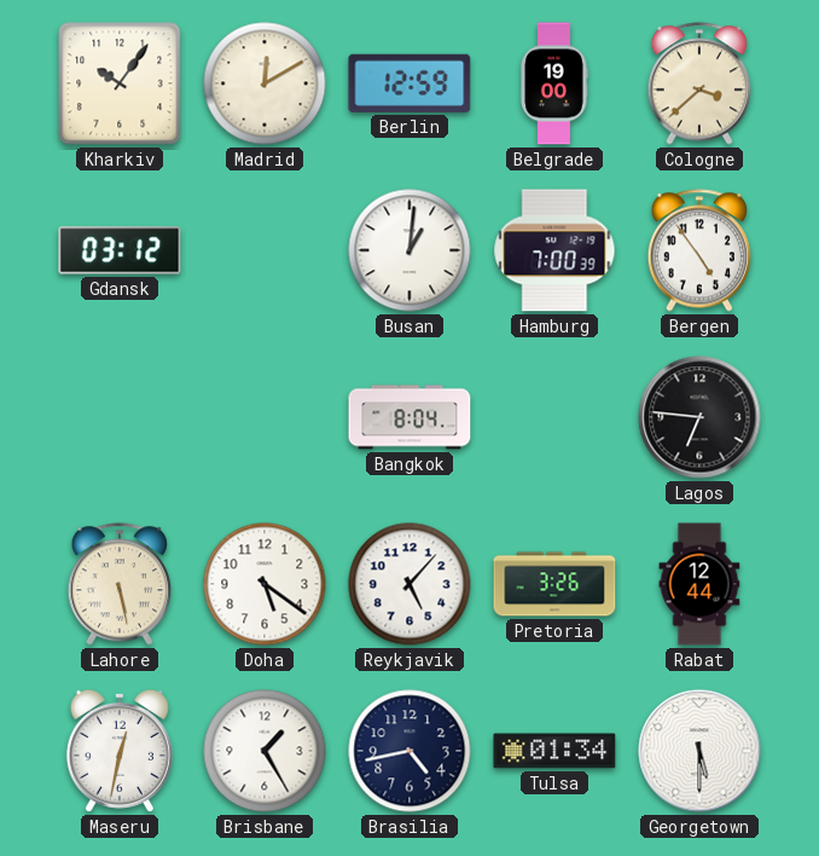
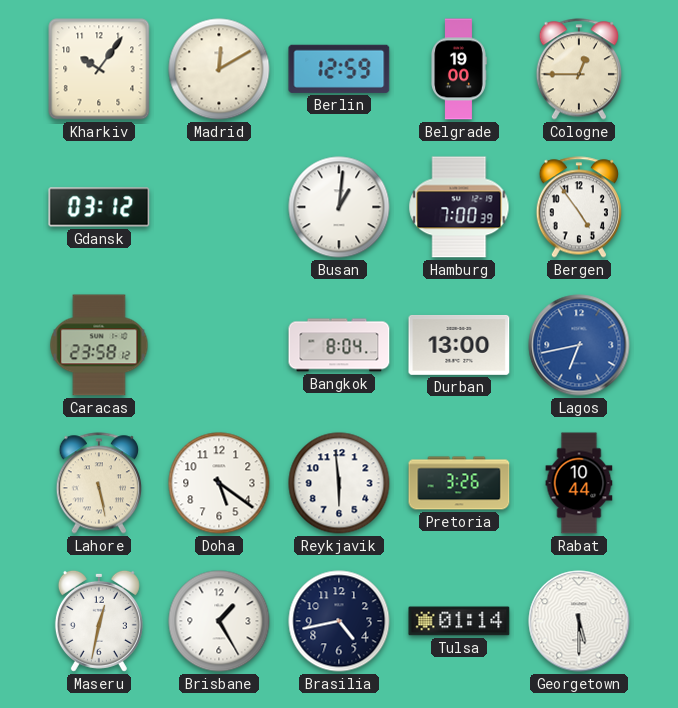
Cologne: 3:38 -> 12:45 (578, 69)
Caracas: none -> 23:58 (99, 345)
Durban: none -> 13:00 (459, 345)
Lagos: 6:46 -> 6:43 (579, 345)
Lagos dial: black -> blue (579, 345)
Reykjavik: 5:07 -> 5:59 (339, 483)
Rabat: 12:44 -> 10:44 (579, 483)
Tulsa: 01:34 -> 01:14 (459, 621)
